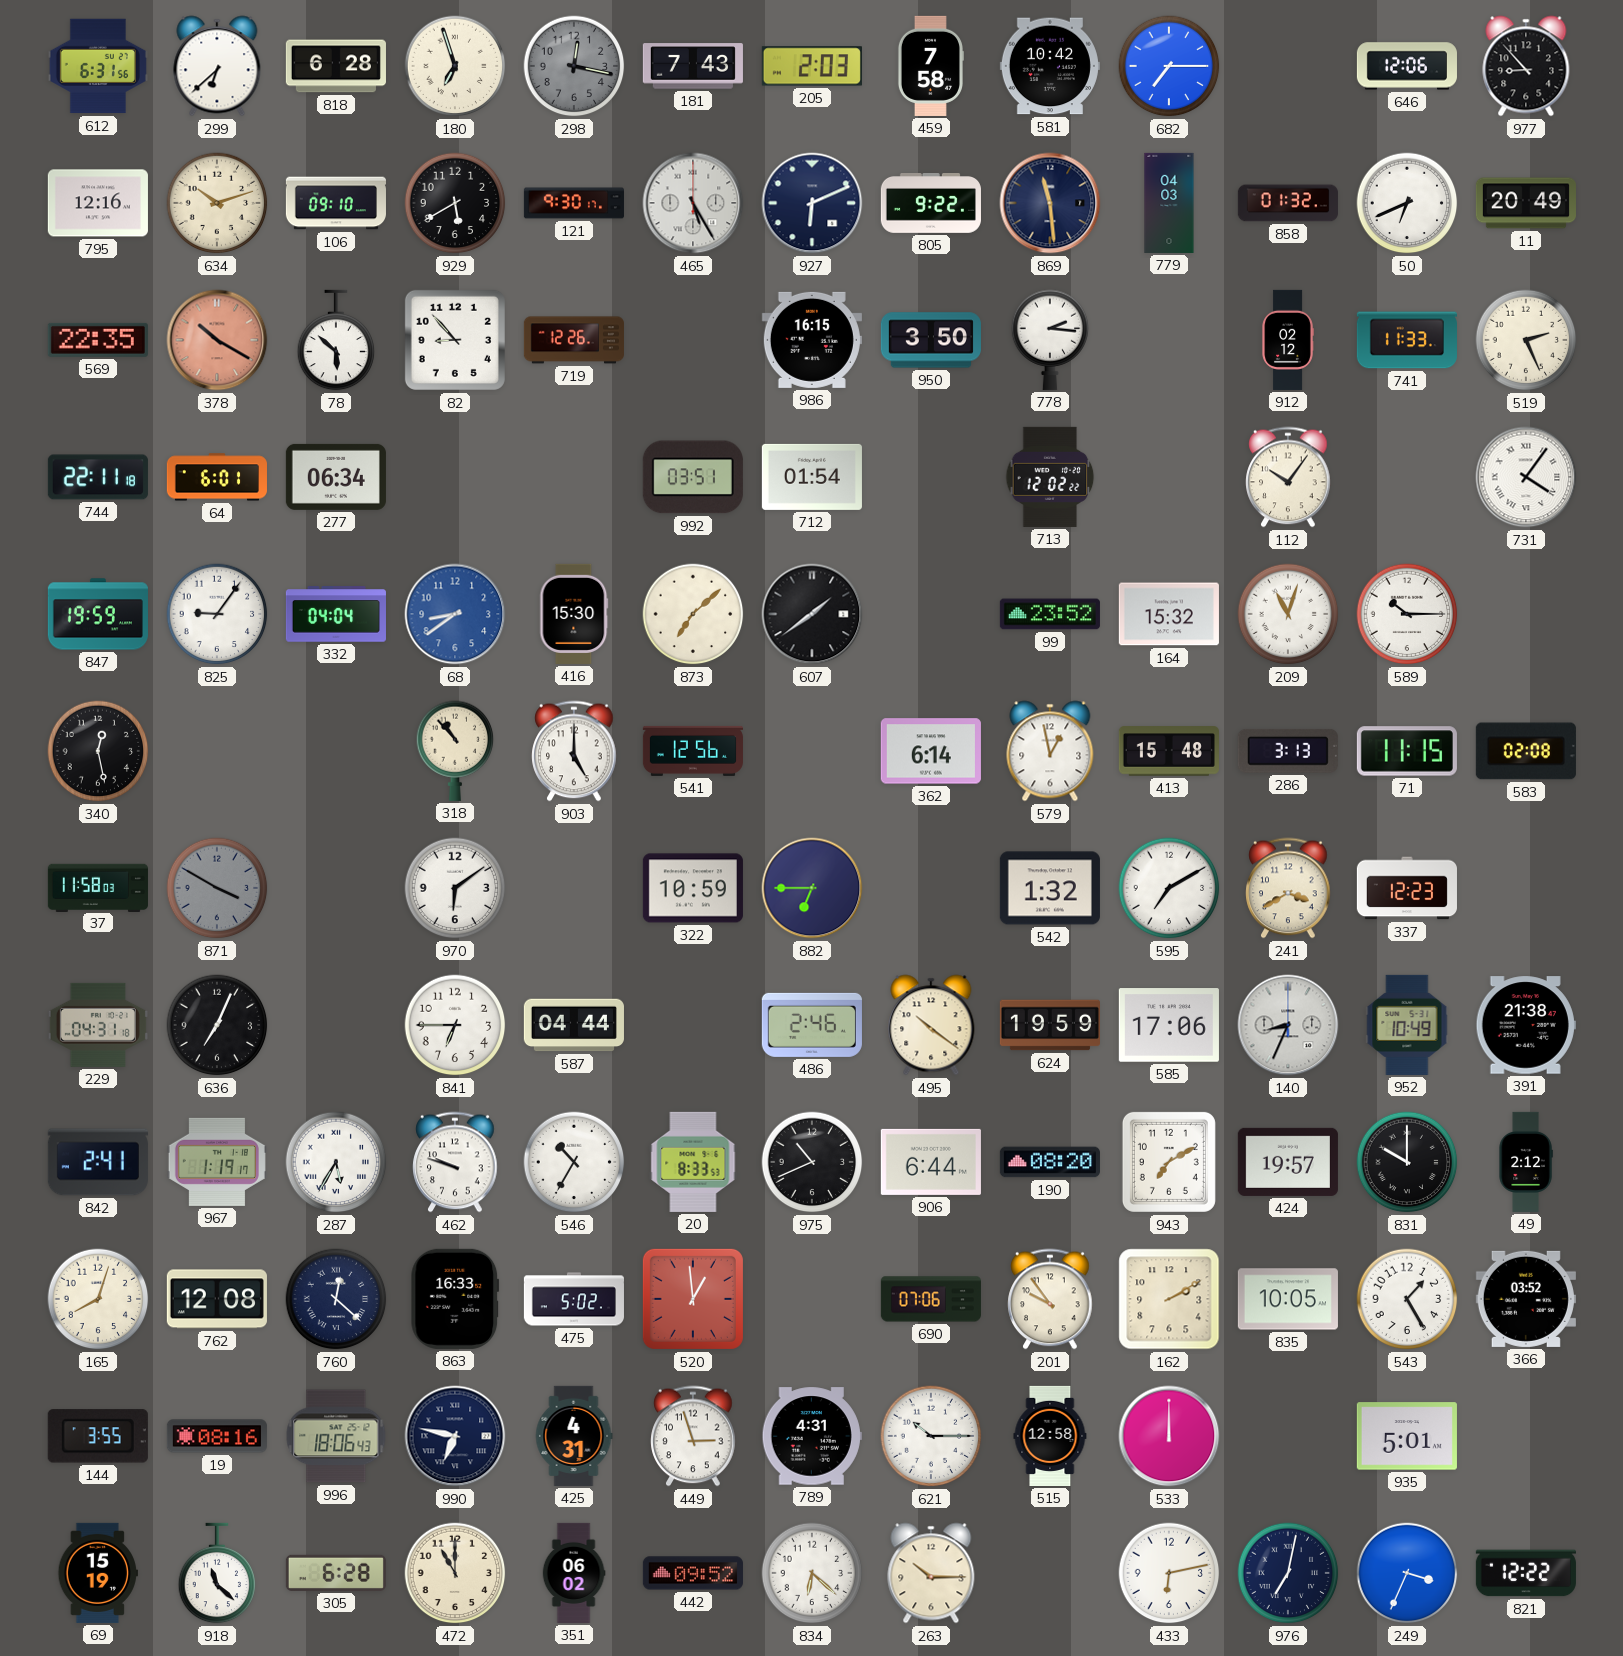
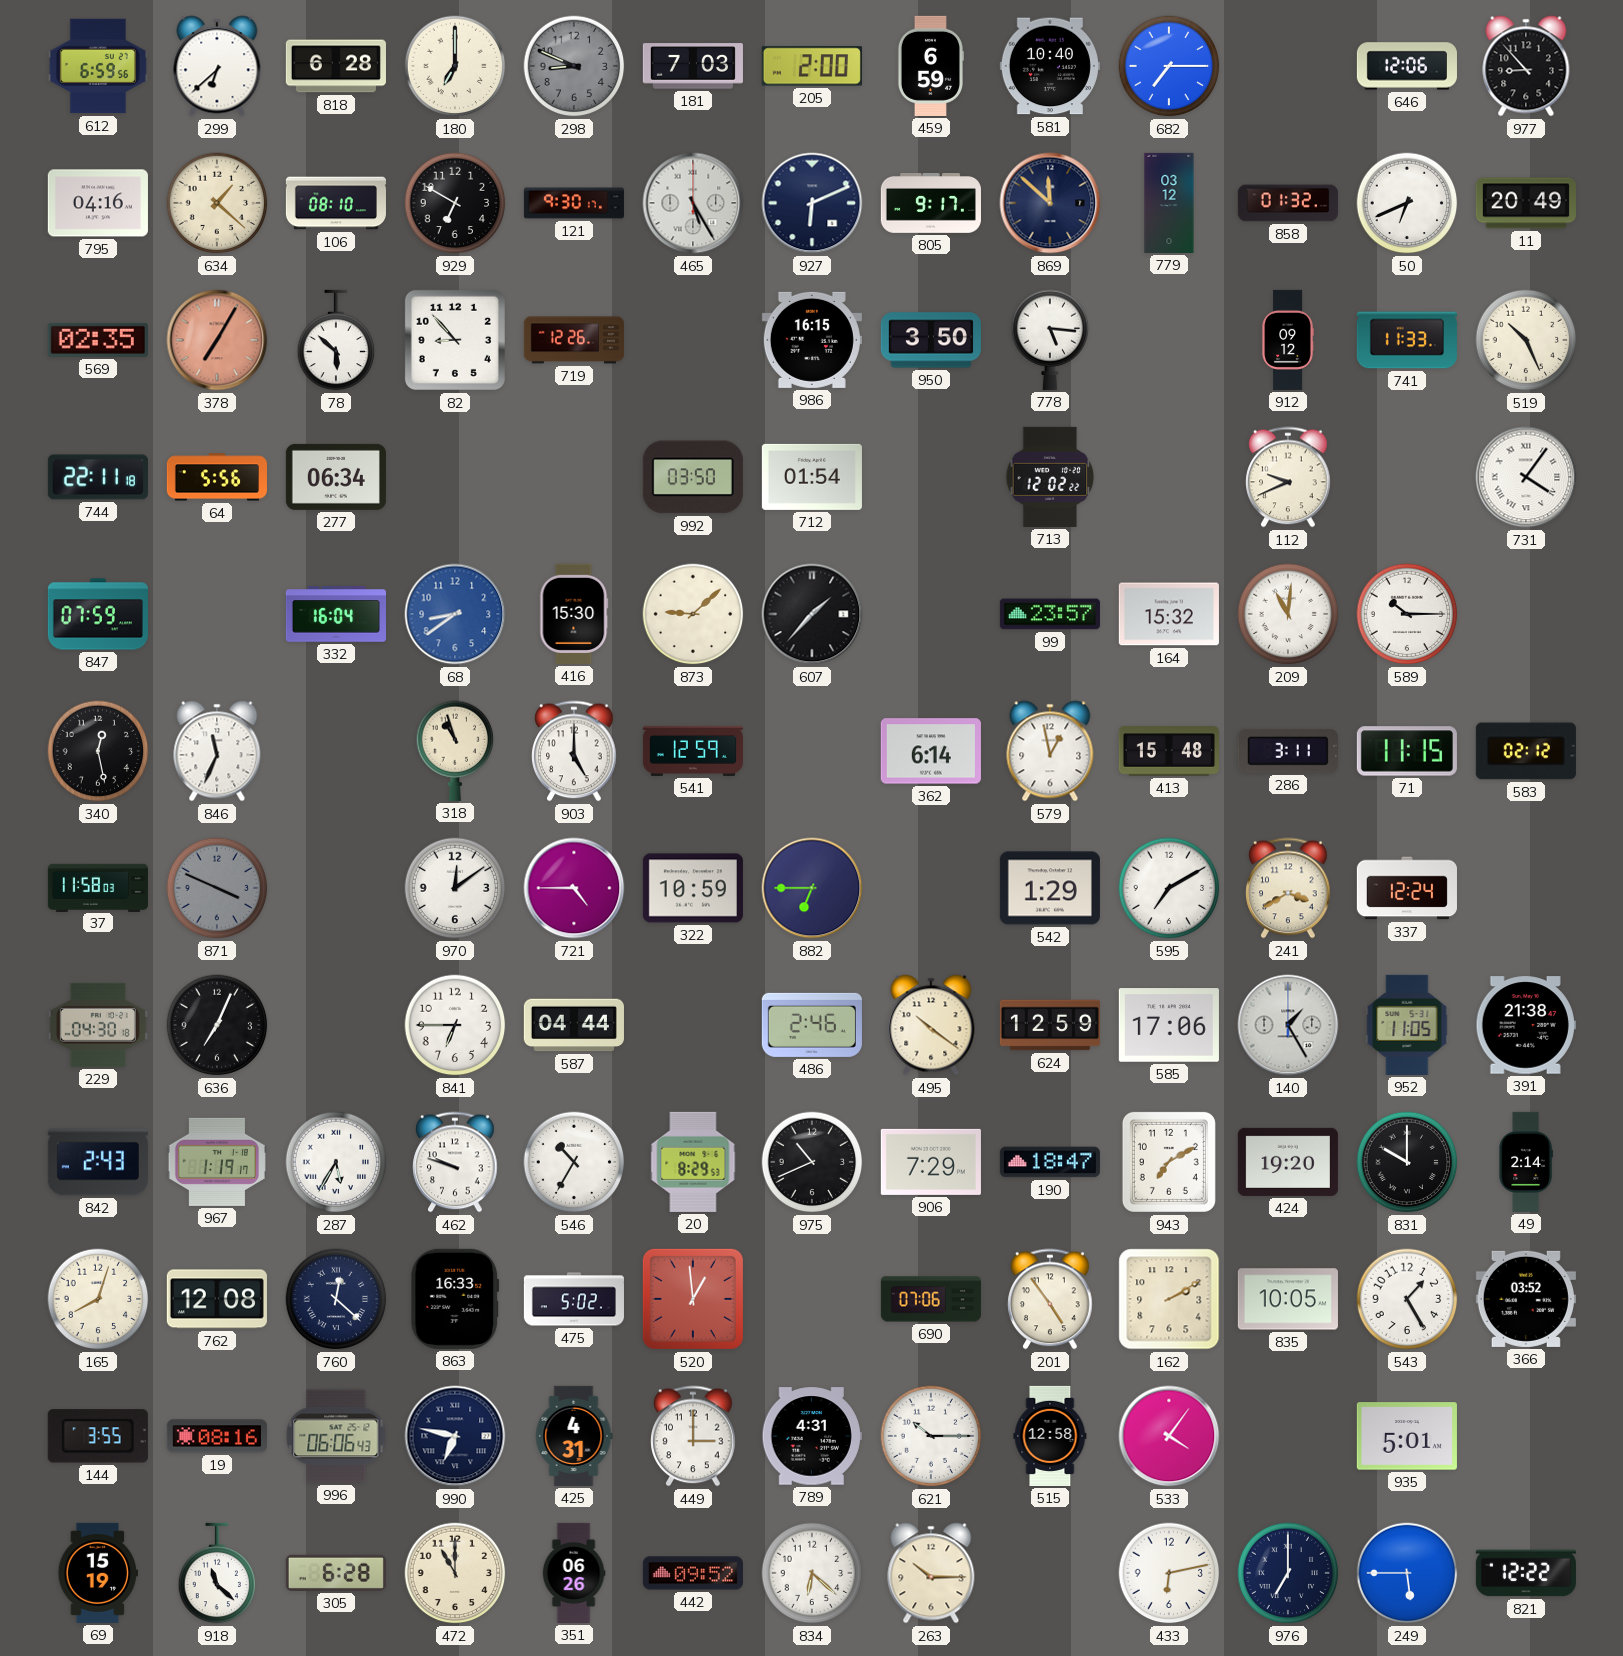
612: 6:31 -> 6:59 (98, 66)
180: 6:57 -> 7:00 (455, 66)
298: 12:17 -> 8:49 (574, 66)
181: 7:43 -> 7:03 (693, 66)
205: 2:03 -> 2:00 (812, 66)
459: 7:58 -> 6:59 (930, 66)
581: 10:42 -> 10:40 (1050, 66)
795: 12:16 -> 04:16 (98, 203)
634: 10:12 -> 1:22 (217, 203)
106: 09:10 -> 08:10 (336, 203)
929: 5:40 -> 6:50 (455, 203)
805: 9:22 -> 9:17 (931, 204)
869: 11:29 -> 11:52 (1050, 203)
779: 04:03 -> 03:12 (1169, 203)
569: 22:35 -> 02:35 (98, 340)
378: 10:20 -> 7:05 (217, 340)
778: 2:16 -> 5:16 (1050, 340)
912: 02:12 -> 09:12 (1288, 340)
519: 2:26 -> 10:26 (1526, 340)
64: 6:01 -> 5:56 (217, 477)
992: 03:51 -> 03:50 (693, 477)
112: 10:06 -> 9:41 (1288, 477)
847: 19:59 -> 07:59 (98, 614)
825: 9:06 -> none (217, 614)
332: 04:04 -> 16:04 (336, 614)
873: 7:08 -> 9:08 (693, 614)
607: 1:39 -> 1:37 (812, 614)
99: 23:52 -> 23:57 (1050, 614)
209: 11:03 -> 11:01 (1288, 614)
846: none -> 11:34 (217, 751)
318: 10:53 -> 10:57 (455, 751)
541: 12:56 -> 12:59 (693, 751)
286: 3:13 -> 3:11 (1288, 751)
583: 02:08 -> 02:12 (1526, 751)
871: 3:50 -> 3:49 (217, 888)
970: 6:09 -> 12:09 (455, 888)
721: none -> 4:45 (574, 888)
542: 1:32 -> 1:29 (1050, 888)
337: 12:23 -> 12:24 (1407, 888)
229: 04:31 -> 04:30 (98, 1025)
624: 19:59 -> 12:59 (1050, 1025)
140: 8:34 -> 1:25 (1288, 1025)
952: 10:49 -> 11:05 (1407, 1025)
842: 2:41 -> 2:43 (98, 1162)
20: 8:33 -> 8:29 (693, 1162)
906: 6:44 -> 7:29 (931, 1162)
190: 08:20 -> 18:47 (1050, 1162)
424: 19:57 -> 19:20 (1288, 1162)
49: 2:12 -> 2:14 (1526, 1162)
201: 9:54 -> 4:54 (1050, 1299)
996: 18:06 -> 06:06 (336, 1436)
449: 2:57 -> 3:00 (693, 1436)
533: 12:00 -> 4:06 (1169, 1436)
351: 06:02 -> 06:26 (574, 1573)
976: 7:02 -> 7:00 (1288, 1573)
249: 3:34 -> 5:45 (1407, 1573)
